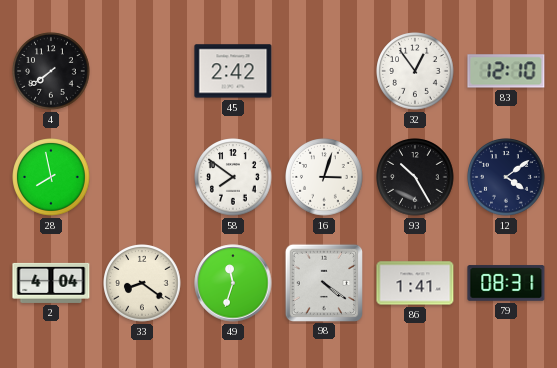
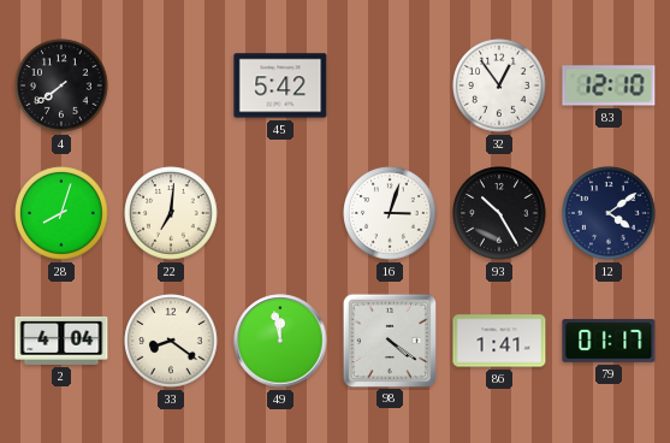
45: 2:42 -> 5:42 (280, 85)
28: 7:58 -> 8:03 (61, 213)
22: none -> 7:01 (171, 213)
58: 7:51 -> none (233, 177)
49: 11:33 -> 11:58 (280, 341)
79: 08:31 -> 01:17 (609, 341)
